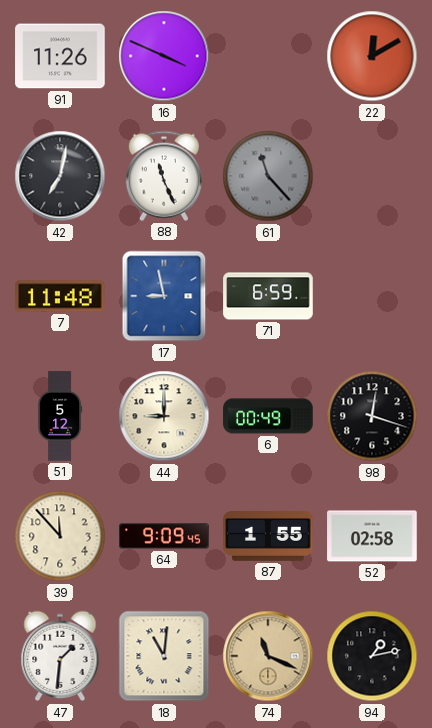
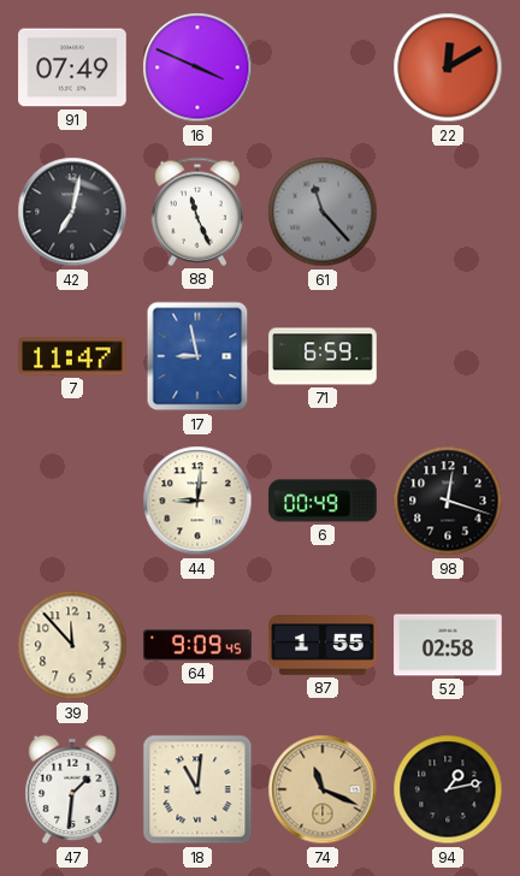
91: 11:26 -> 07:49 (72, 67)
7: 11:48 -> 11:47 (72, 356)
51: 5:12 -> none (60, 416)
44: 9:00 -> 9:01 (197, 501)
